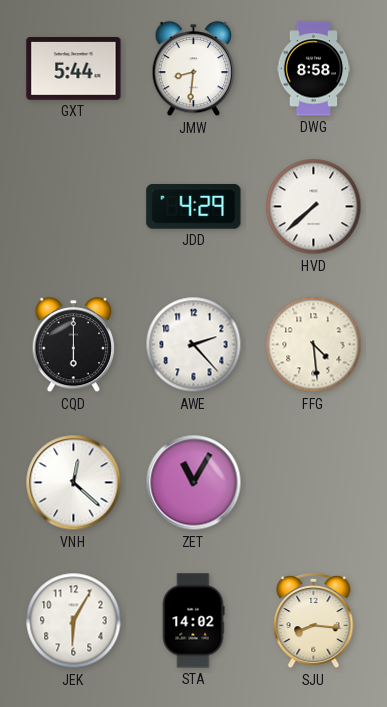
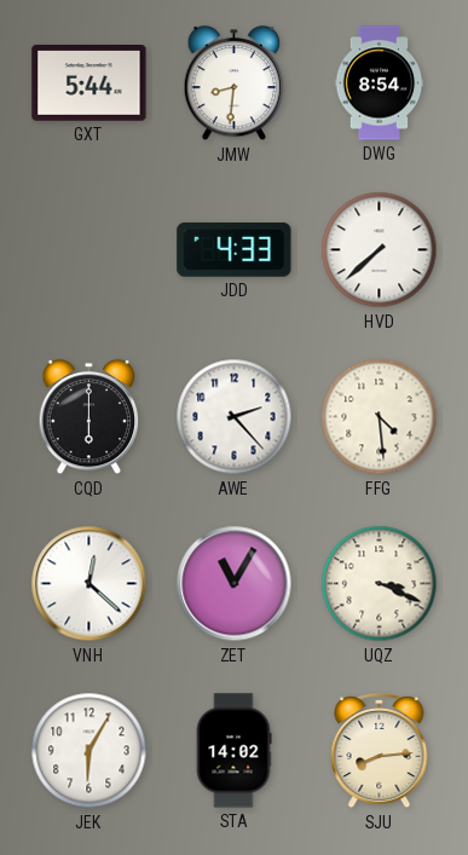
DWG: 8:58 -> 8:54 (380, 83)
JDD: 4:29 -> 4:33 (235, 249)
UQZ: none -> 3:19 (380, 584)
SJU: 8:16 -> 8:14 (380, 752)
